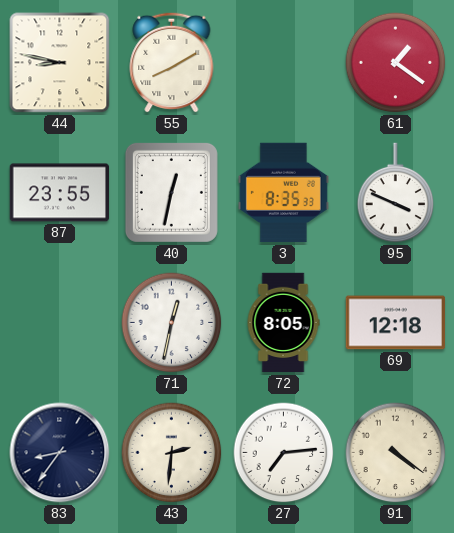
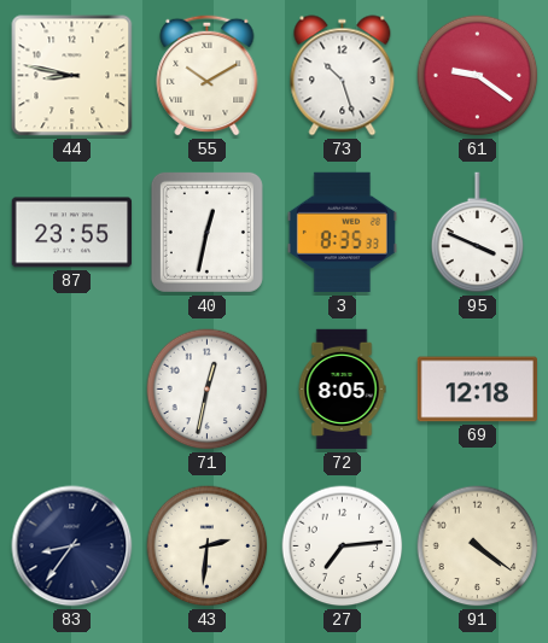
55: 8:10 -> 10:10 (208, 75)
73: none -> 10:27 (343, 76)
61: 1:21 -> 9:21 (478, 76)
